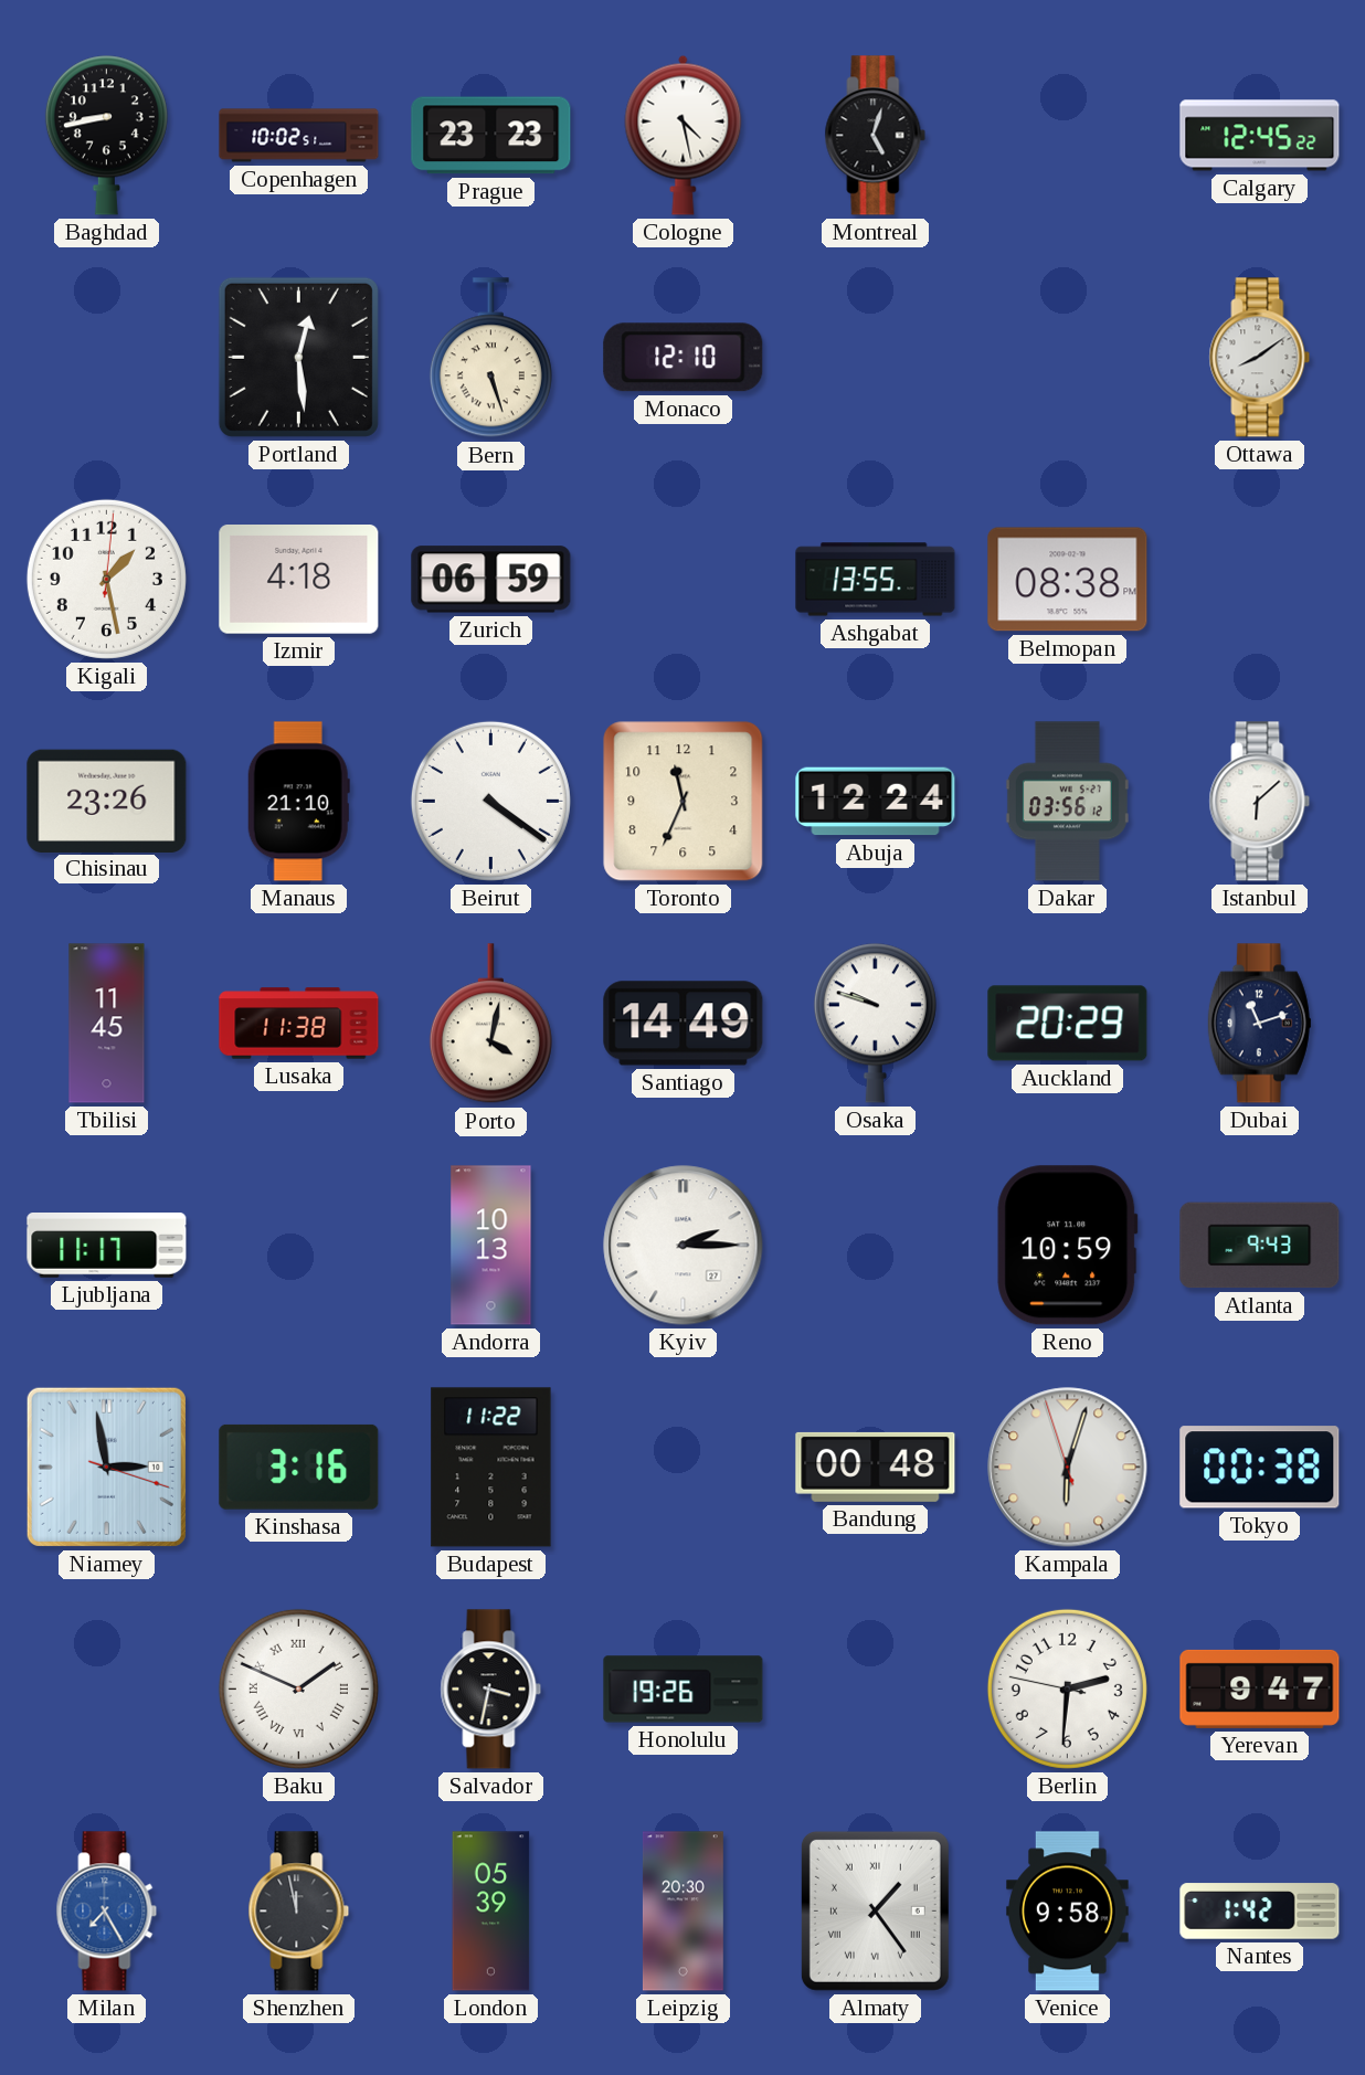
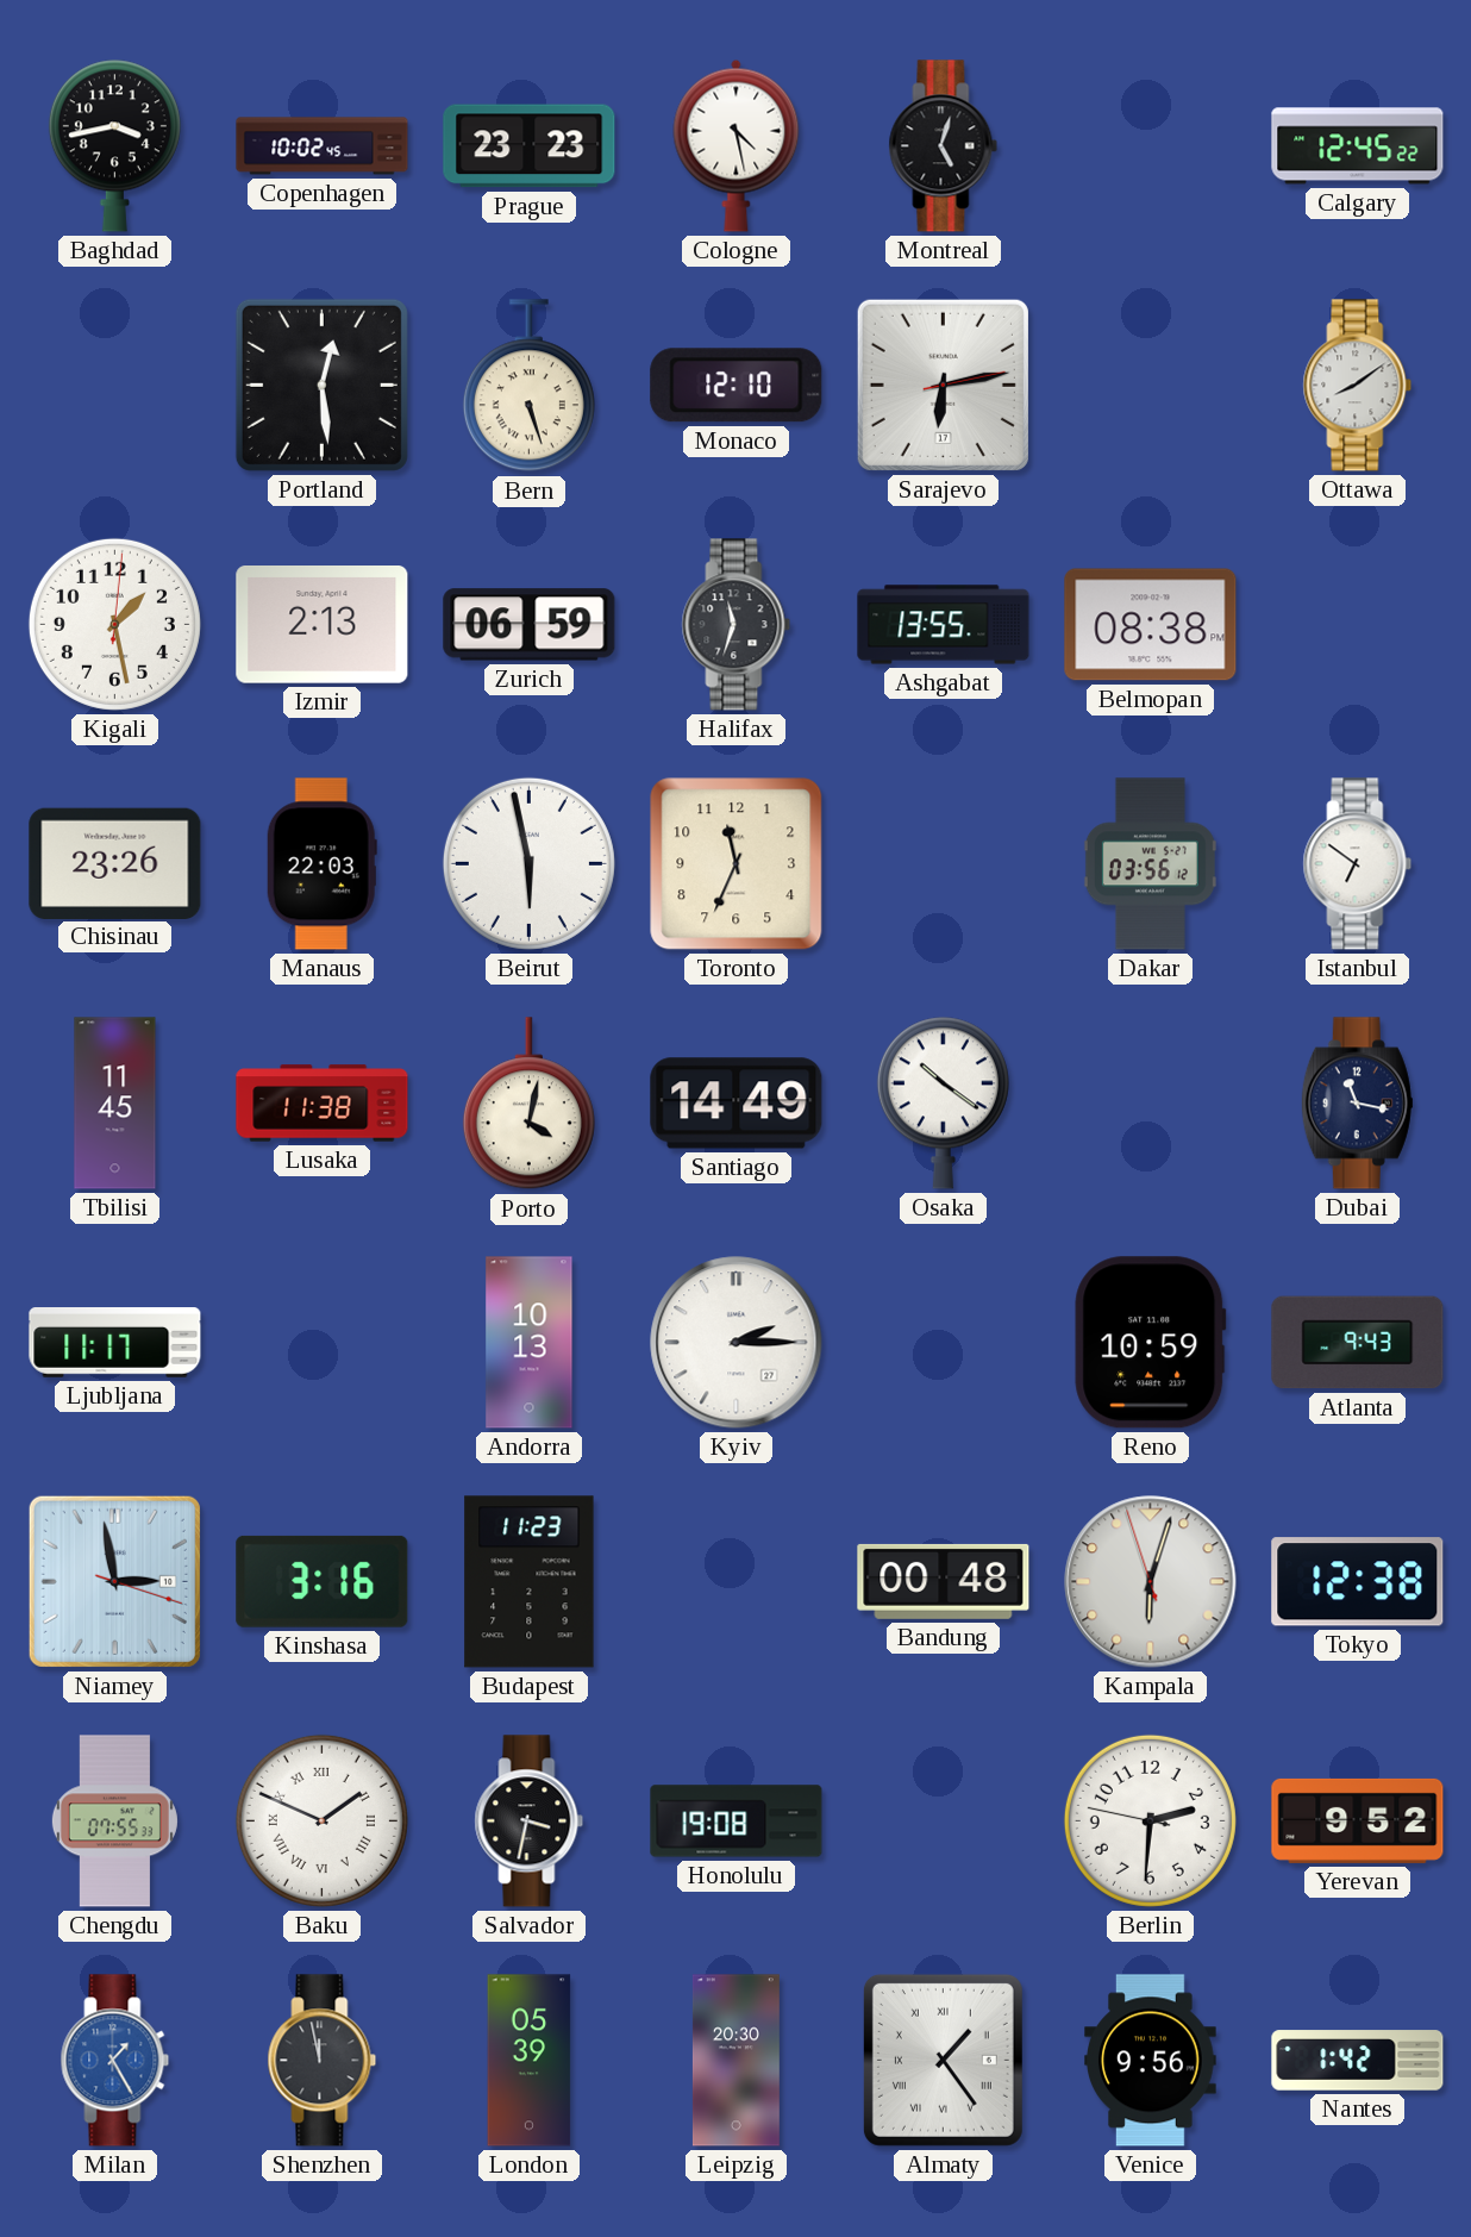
Baghdad: 8:43 -> 3:43 (114, 145)
Copenhagen: 10:02:51 -> 10:02:45 (323, 146)
Sarajevo: none -> 6:13 (943, 385)
Izmir: 4:18 -> 2:13 (323, 625)
Halifax: none -> 11:33 (737, 625)
Manaus: 21:10 -> 22:03 (321, 864)
Beirut: 4:21 -> 5:58 (528, 863)
Abuja: 12:24 -> none (876, 802)
Istanbul: 6:08 -> 6:51 (1358, 864)
Osaka: 9:48 -> 10:21 (943, 1102)
Auckland: 20:29 -> none (1068, 1024)
Dubai: 11:12 -> 11:17 (1357, 1104)
Budapest: 11:22 -> 11:23 (530, 1582)
Tokyo: 00:38 -> 12:38 (1358, 1582)
Chengdu: none -> 07:55 (114, 1822)
Honolulu: 19:26 -> 19:08 (737, 1822)
Yerevan: 9:47 -> 9:52 (1358, 1820)
Milan: 7:25 -> 1:25 (115, 2061)
Venice: 9:58 -> 9:56 (1151, 2061)
